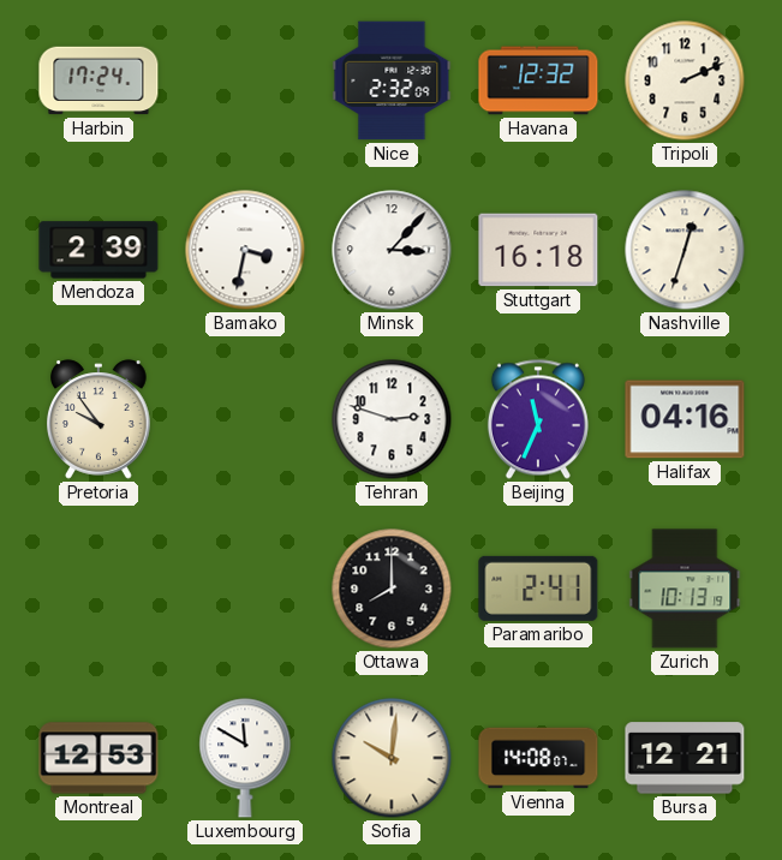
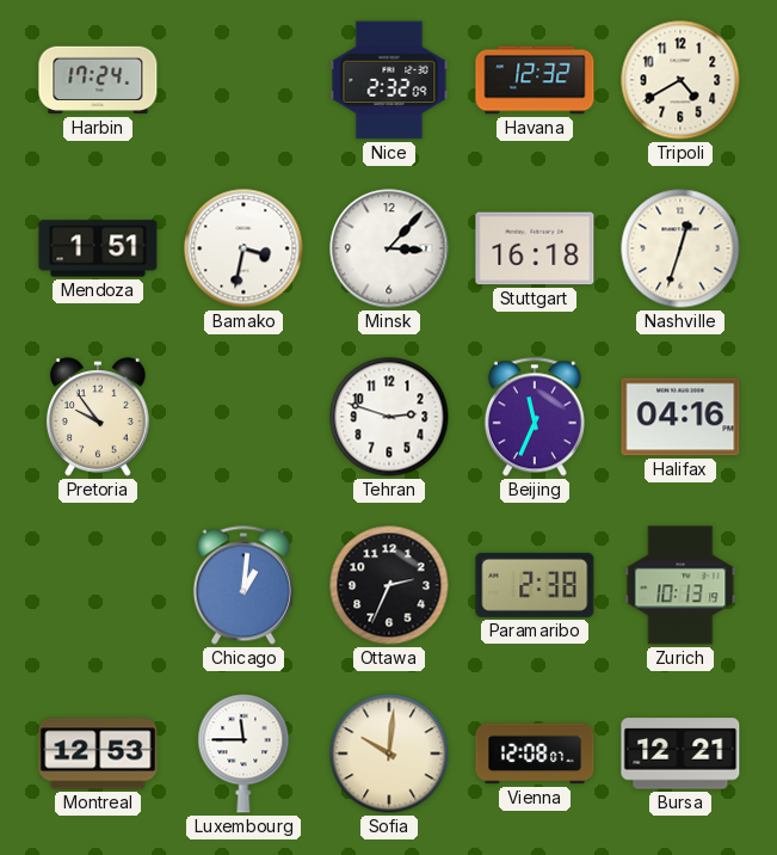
Tripoli: 2:11 -> 4:40 (680, 80)
Mendoza: 2:39 -> 1:51 (98, 248)
Chicago: none -> 1:01 (243, 585)
Ottawa: 8:00 -> 2:34 (389, 585)
Paramaribo: 2:41 -> 2:38 (535, 585)
Luxembourg: 11:50 -> 11:45 (243, 753)
Vienna: 14:08 -> 12:08 (535, 753)
